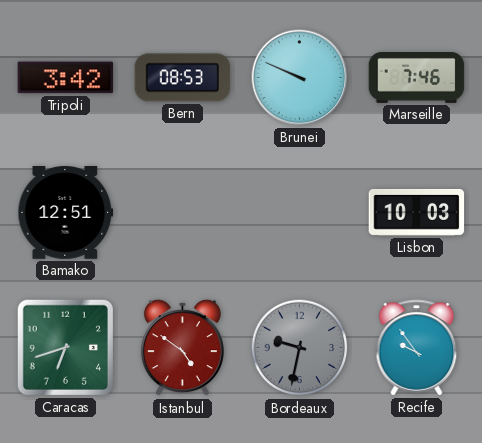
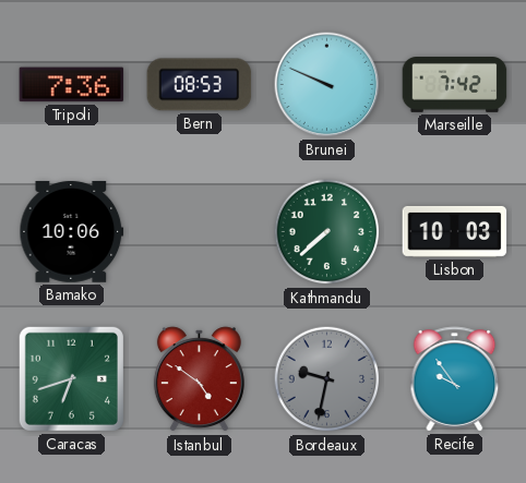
Tripoli: 3:42 -> 7:36 (72, 85)
Marseille: 7:46 -> 7:42 (455, 85)
Bamako: 12:51 -> 10:06 (72, 232)
Kathmandu: none -> 7:38 (327, 232)
